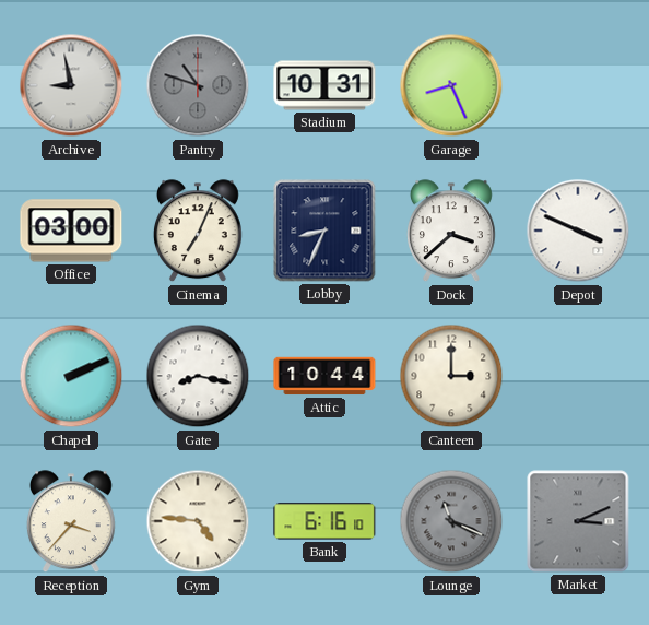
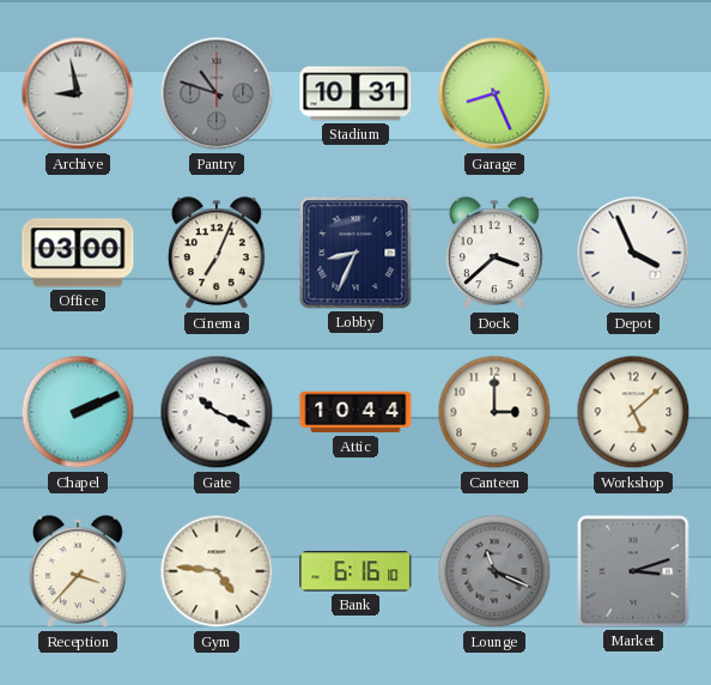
Depot: 3:49 -> 3:56 (633, 253)
Gate: 8:17 -> 10:19 (217, 412)
Workshop: none -> 5:08 (633, 412)
Market: 3:11 -> 3:12 (633, 571)
